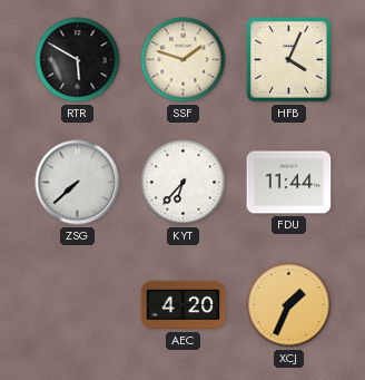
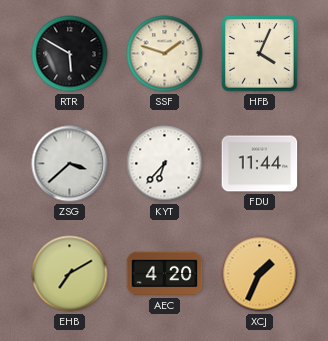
ZSG: 7:38 -> 3:38 (70, 164)
EHB: none -> 7:10 (70, 274)
